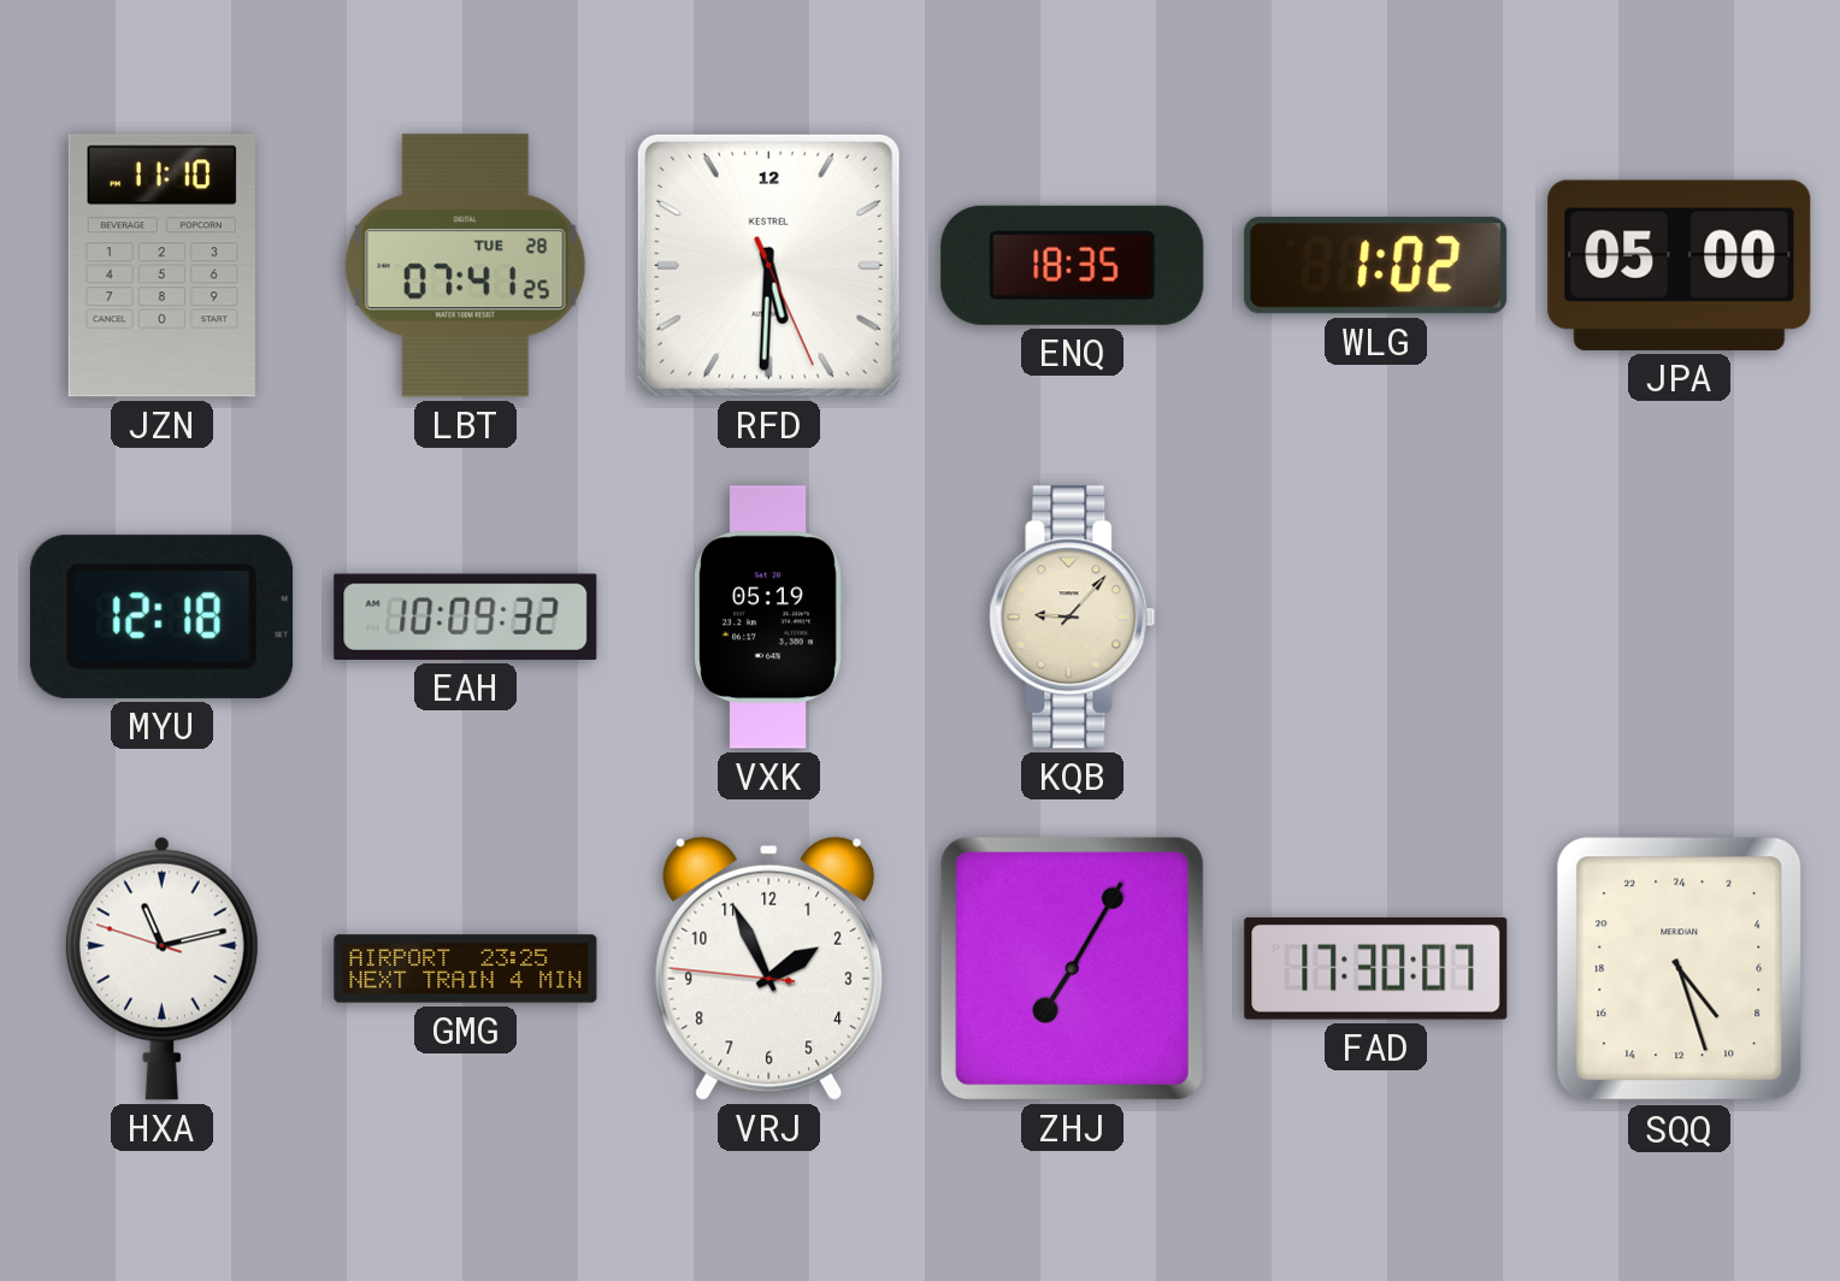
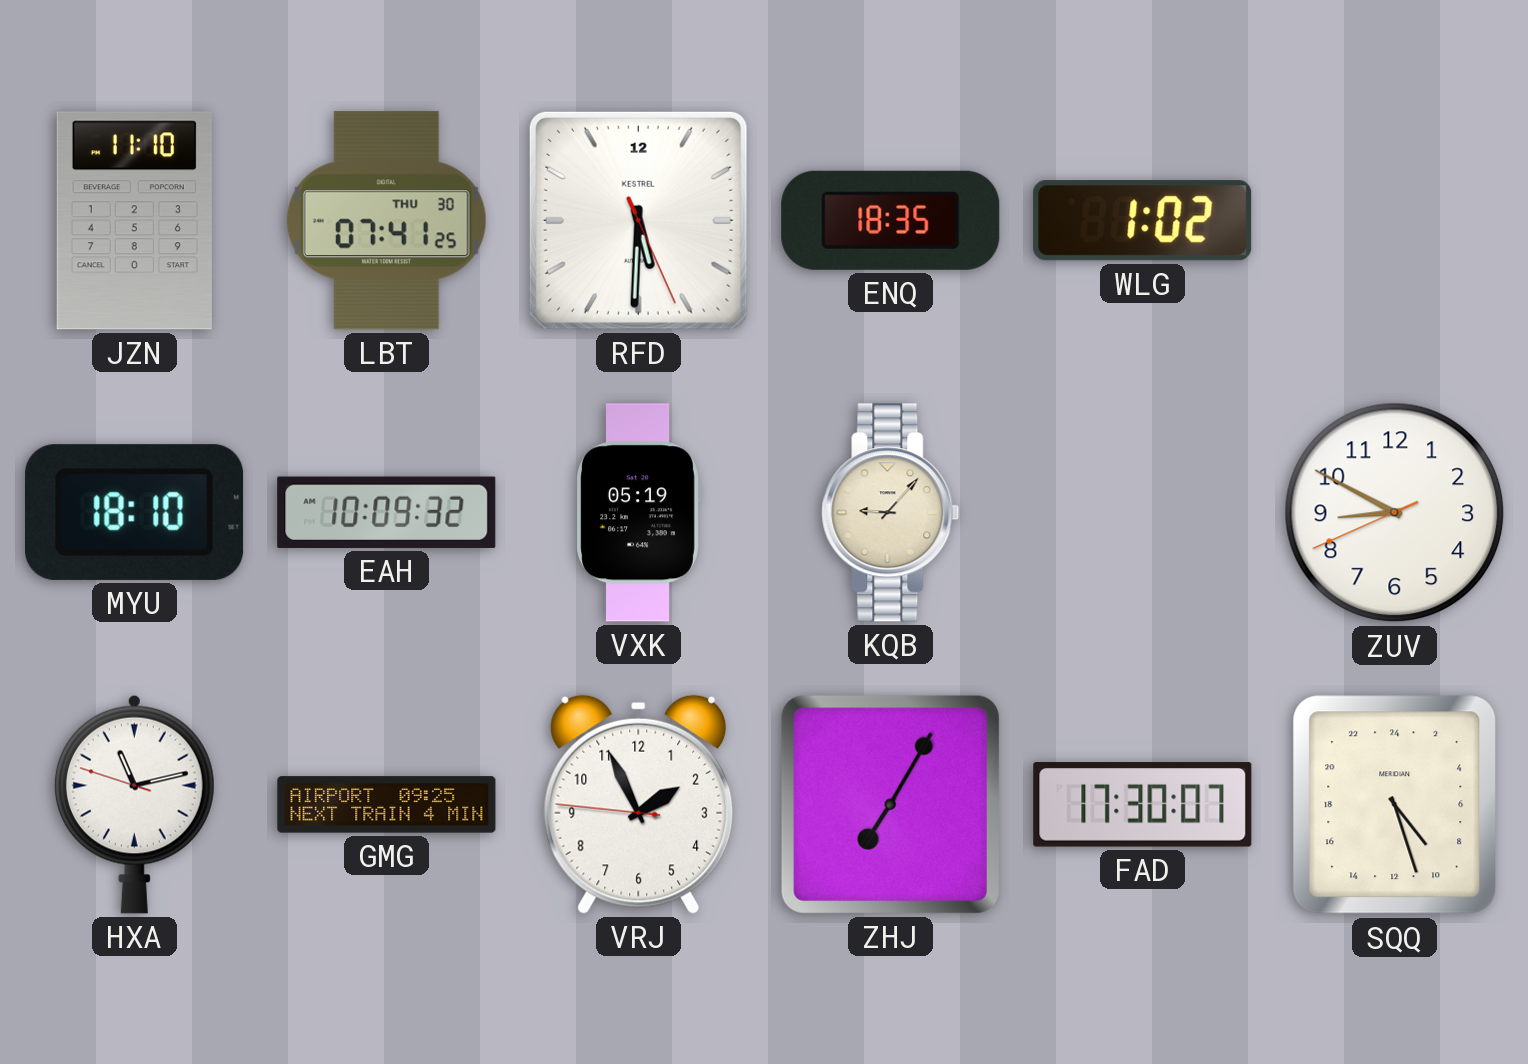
LBT date: TUE 28 -> THU 30 (386, 221)
JPA: 05:00 -> none (1680, 265)
MYU: 12:18 -> 18:10 (135, 512)
ZUV: none -> 8:49 (1395, 513)
GMG: 23:25 -> 09:25 (387, 805)
